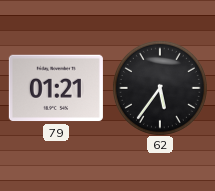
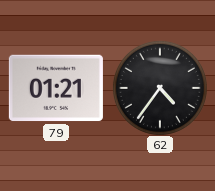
62: 5:36 -> 4:36 (160, 88)
